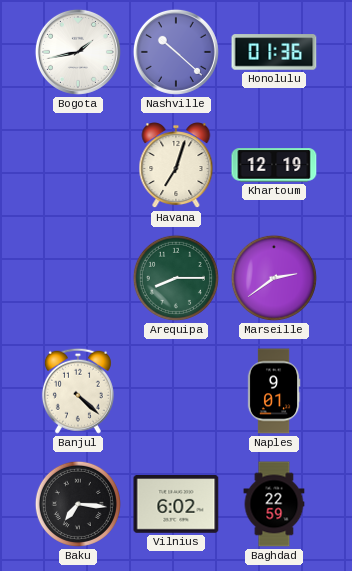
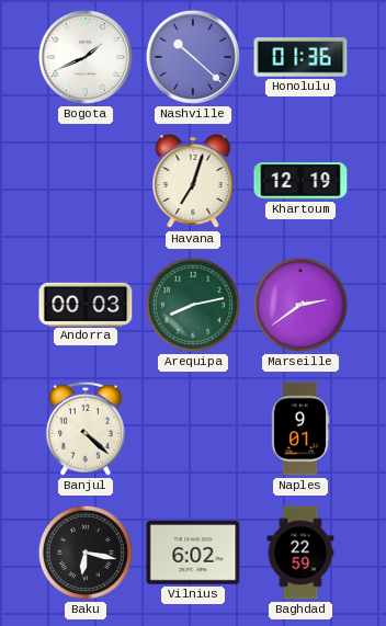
Bogota: 1:43 -> 1:41 (86, 57)
Andorra: none -> 00:03 (86, 304)
Arequipa: 8:15 -> 8:13 (193, 305)
Baku: 7:16 -> 6:17 (86, 553)
